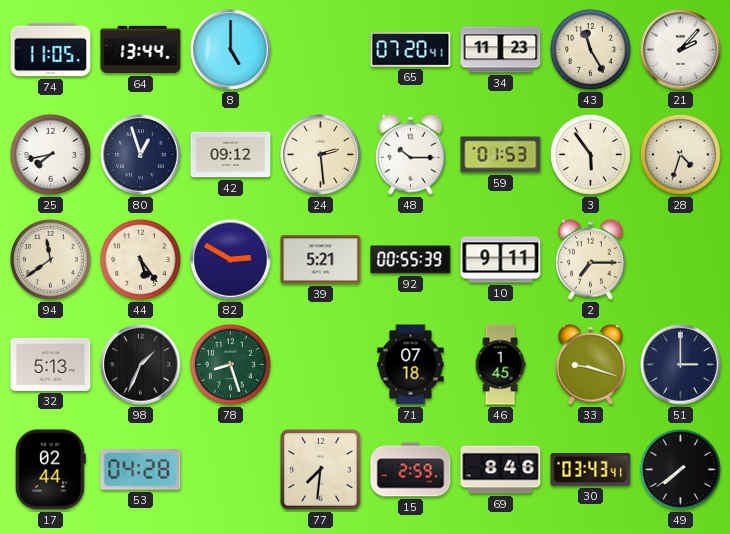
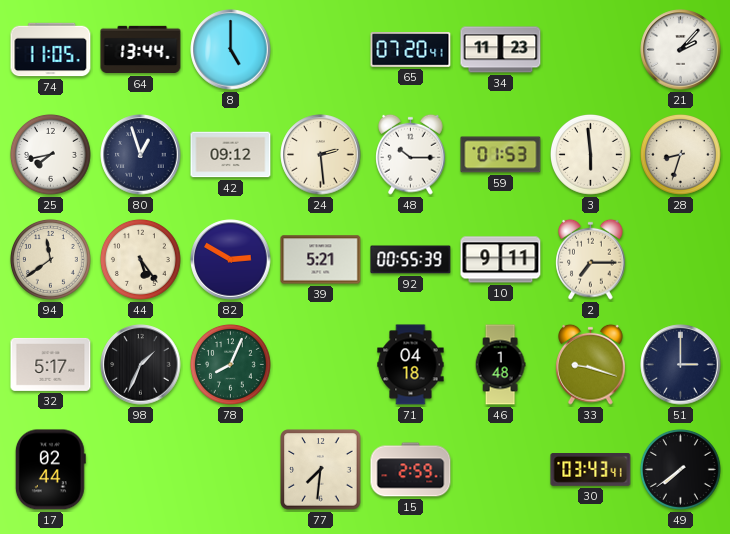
43: 11:25 -> none (590, 49)
3: 5:54 -> 5:59 (590, 154)
28: 4:33 -> 8:33 (680, 154)
32: 5:13 -> 5:17 (51, 364)
78: 8:27 -> 8:04 (230, 364)
71: 07:18 -> 04:18 (411, 365)
46: 1:45 -> 1:48 (500, 365)
53: 04:28 -> none (141, 470)
69: 8:46 -> none (501, 470)
